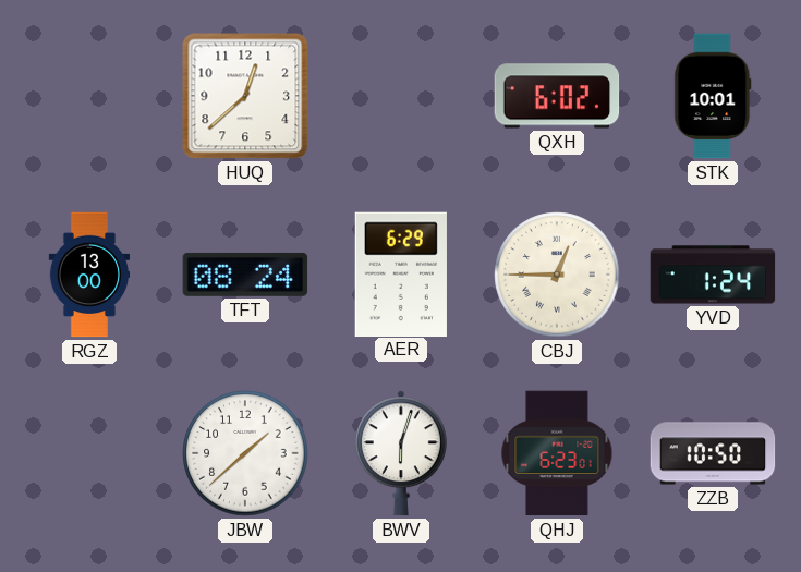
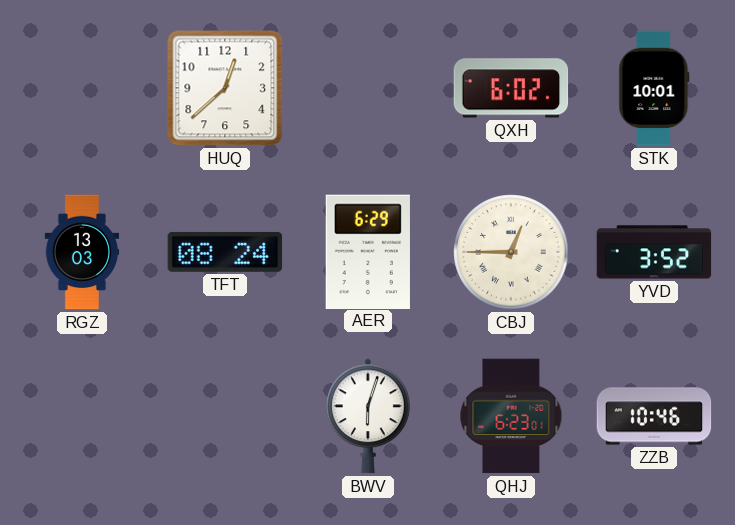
RGZ: 13:00 -> 13:03 (82, 252)
YVD: 1:24 -> 3:52 (654, 252)
JBW: 1:38 -> none (245, 453)
ZZB: 10:50 -> 10:46 (654, 416)
